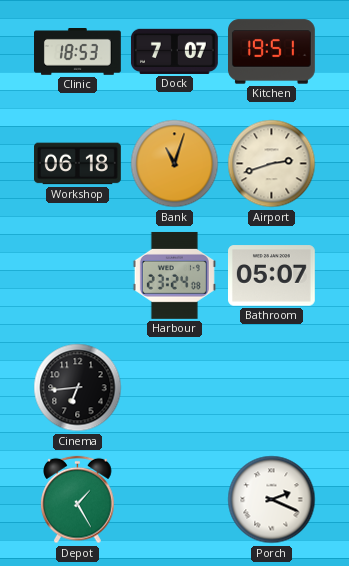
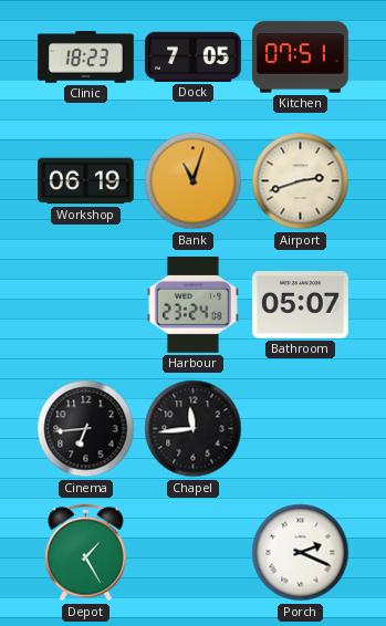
Clinic: 18:53 -> 18:23 (86, 58)
Dock: 7:07 -> 7:05 (192, 56)
Kitchen: 19:51 -> 07:51 (301, 58)
Workshop: 06:18 -> 06:19 (86, 181)
Chapel: none -> 11:44 (194, 429)
